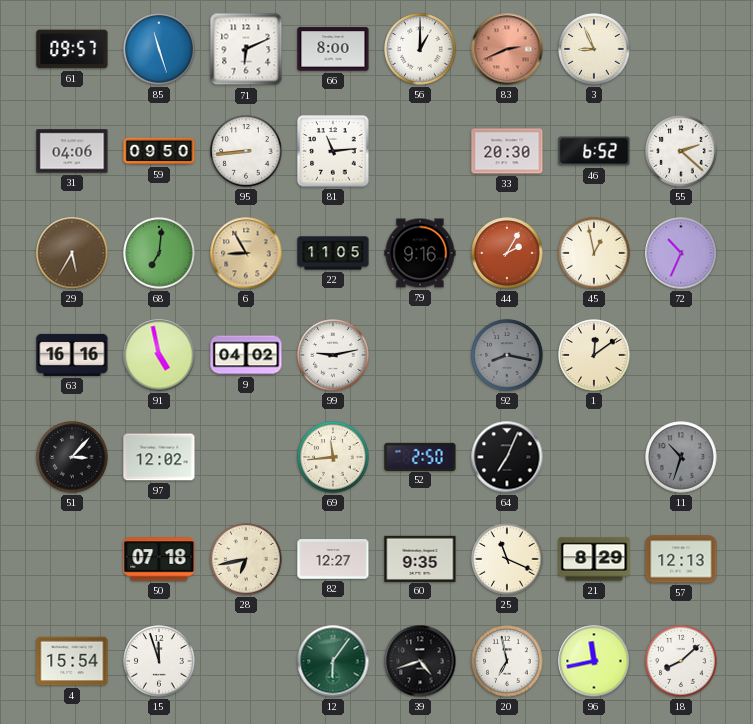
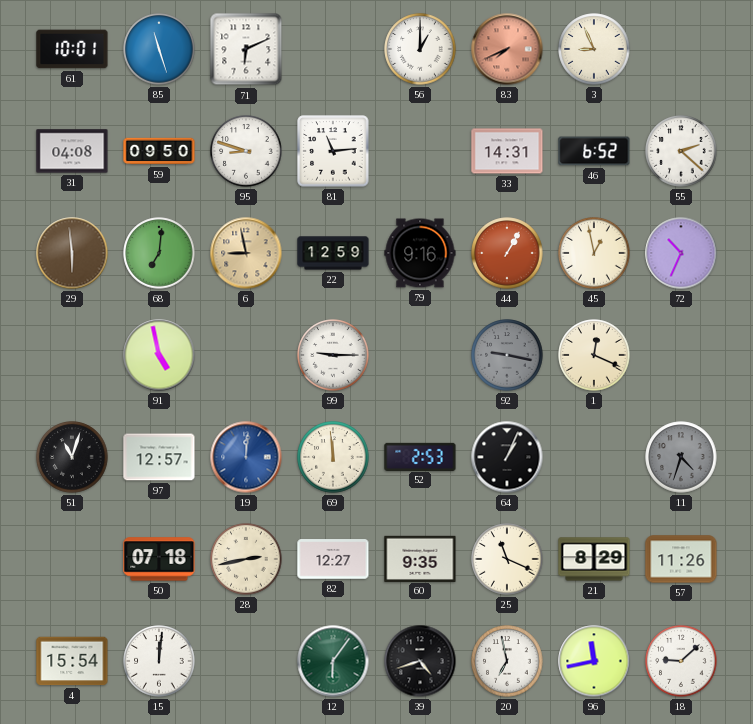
61: 09:57 -> 10:01 (72, 49)
66: 8:00 -> none (333, 49)
83: 2:41 -> 7:41 (507, 49)
31: 04:06 -> 04:08 (72, 151)
95: 8:44 -> 8:48 (246, 151)
33: 20:30 -> 14:31 (507, 151)
29: 5:35 -> 5:59 (72, 253)
6: 8:55 -> 8:58 (246, 253)
22: 11:05 -> 12:59 (333, 253)
44: 2:05 -> 1:05 (507, 253)
63: 16:16 -> none (72, 355)
9: 04:02 -> none (246, 355)
99: 9:13 -> 9:15 (333, 355)
92: 8:17 -> 9:17 (507, 355)
1: 12:09 -> 12:19 (594, 355)
51: 3:07 -> 11:03 (72, 457)
97: 12:02 -> 12:57 (159, 457)
19: none -> 12:01 (246, 457)
69: 11:44 -> 11:59 (333, 457)
52: 2:50 -> 2:53 (420, 456)
64: 7:04 -> 1:04 (507, 457)
11: 10:33 -> 4:33 (681, 457)
28: 6:43 -> 2:43 (246, 559)
57: 12:13 -> 11:26 (681, 559)
15: 11:57 -> 12:01 (159, 661)
18: 8:08 -> 9:08 (681, 661)
